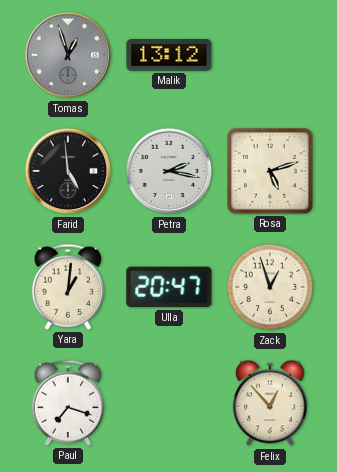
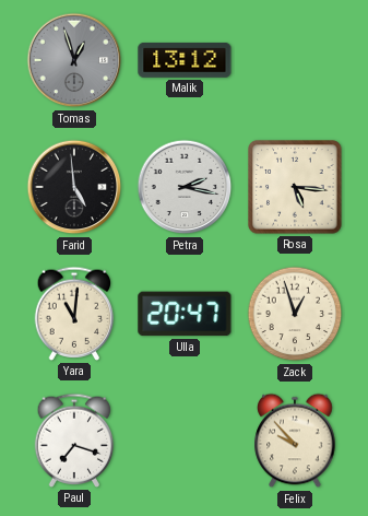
Rosa: 5:12 -> 5:16 (295, 187)
Yara: 1:01 -> 11:01 (74, 314)
Felix: 12:53 -> 9:53 (295, 441)
